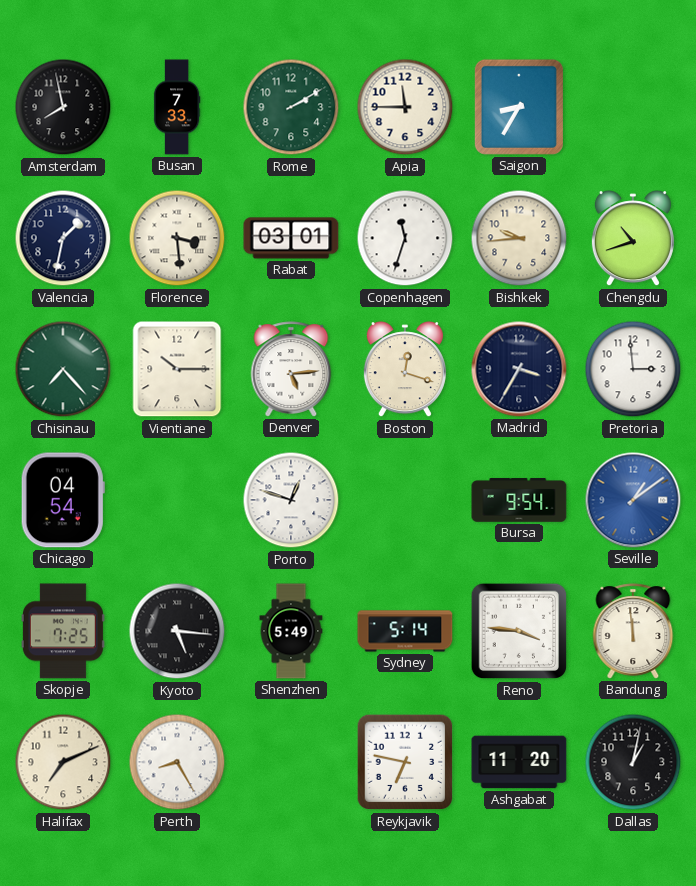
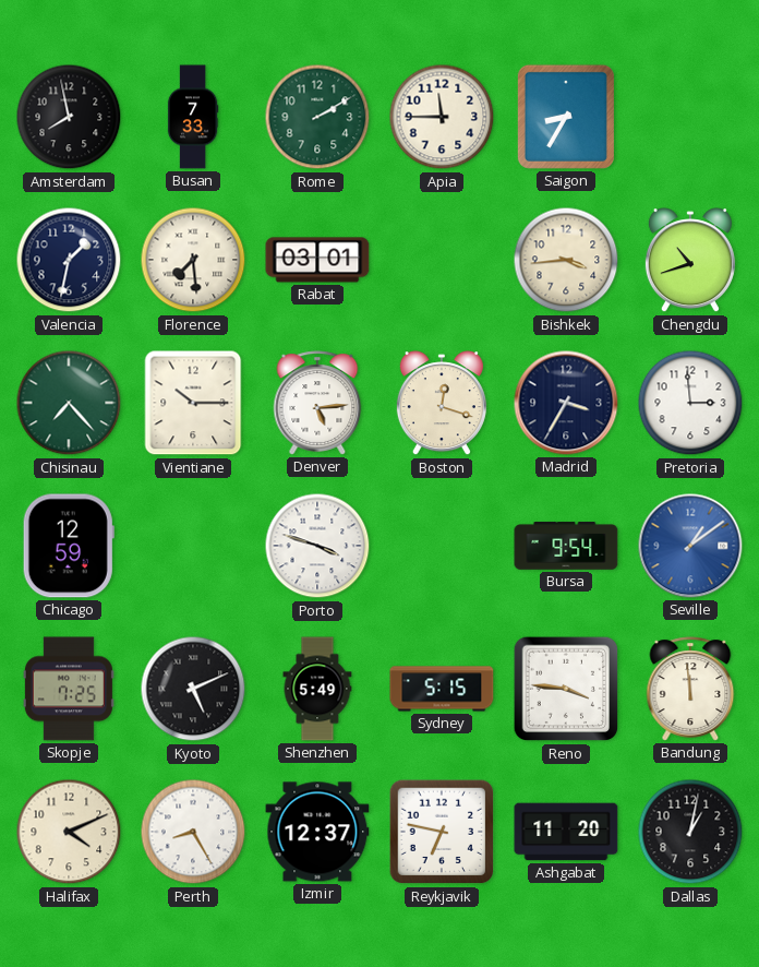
Florence: 3:29 -> 7:29 (193, 260)
Copenhagen: 11:33 -> none (405, 238)
Bishkek: 9:44 -> 3:44 (566, 260)
Chicago: 04:54 -> 12:59 (69, 546)
Porto: 12:48 -> 3:48 (317, 546)
Kyoto: 5:16 -> 5:11 (193, 689)
Sydney: 5:14 -> 5:15 (442, 689)
Halifax: 7:11 -> 4:11 (69, 832)
Izmir: none -> 12:37 (317, 832)
